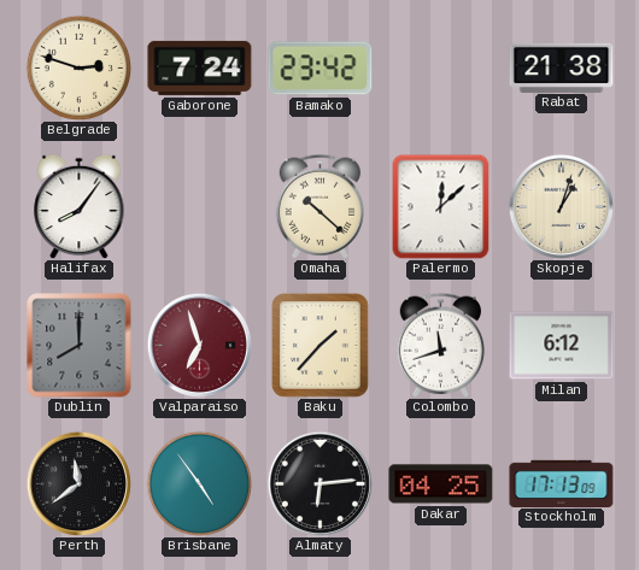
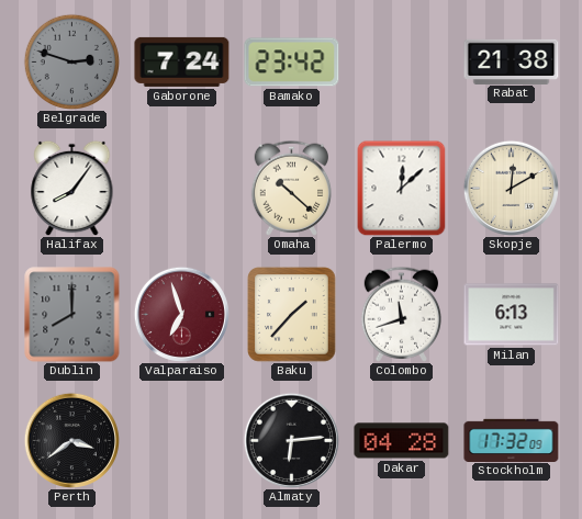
Belgrade dial: cream -> grey (71, 61)
Skopje: 1:03 -> 12:10 (511, 188)
Milan: 6:12 -> 6:13 (512, 315)
Perth: 11:39 -> 3:39 (71, 440)
Brisbane: 4:54 -> none (199, 483)
Dakar: 04:25 -> 04:28 (402, 441)
Stockholm: 17:13 -> 17:32 (512, 440)
